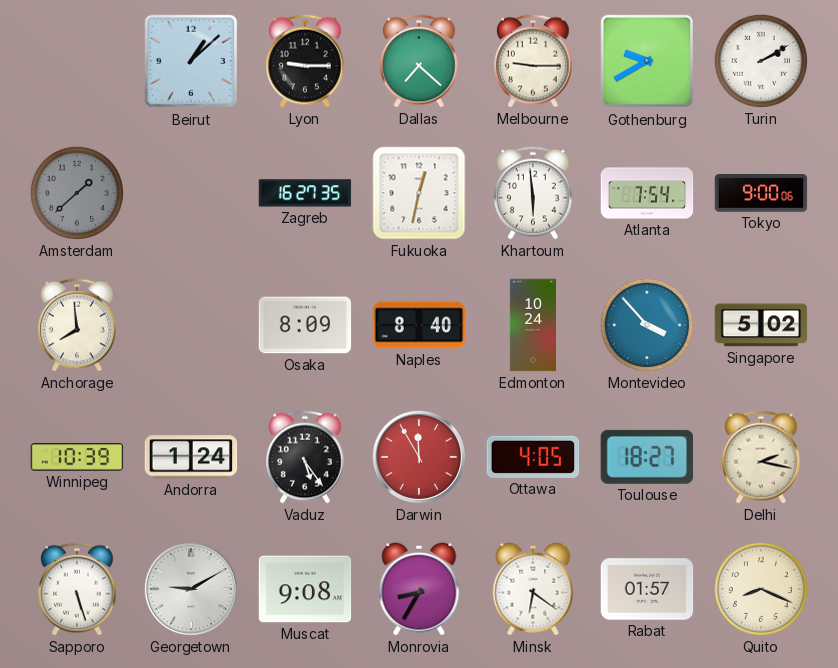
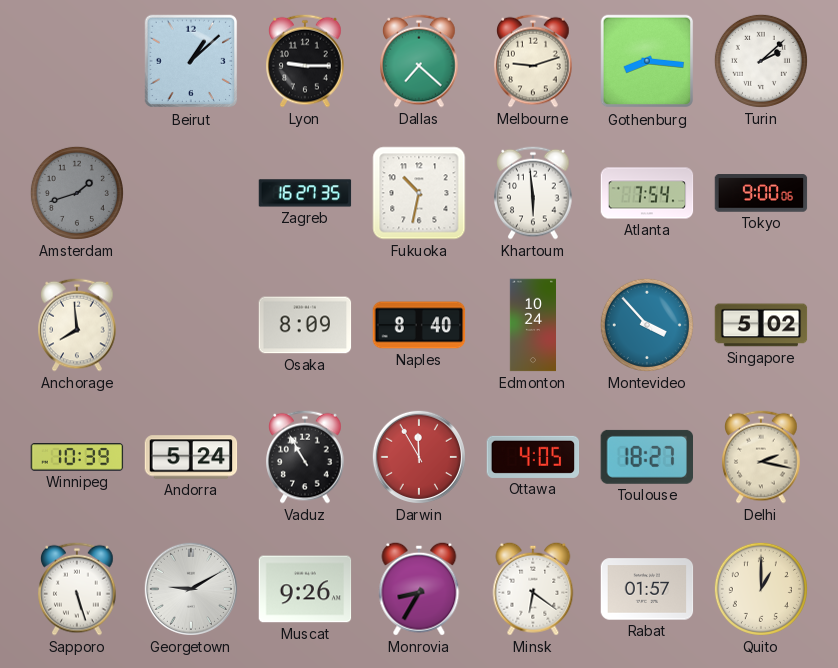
Melbourne: 9:15 -> 9:12 (533, 61)
Gothenburg: 9:40 -> 8:16 (647, 61)
Turin: 2:10 -> 2:08 (761, 61)
Amsterdam: 1:38 -> 1:42 (77, 193)
Fukuoka: 12:32 -> 10:32 (419, 193)
Andorra: 1:24 -> 5:24 (191, 457)
Vaduz: 5:24 -> 10:55 (305, 457)
Muscat: 9:08 -> 9:26 (305, 589)
Quito: 8:19 -> 1:00 (761, 589)
